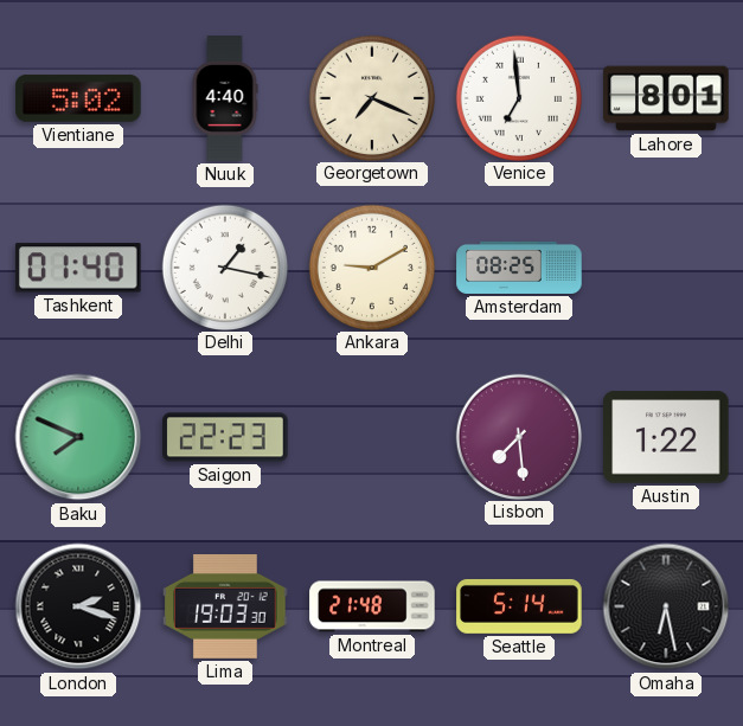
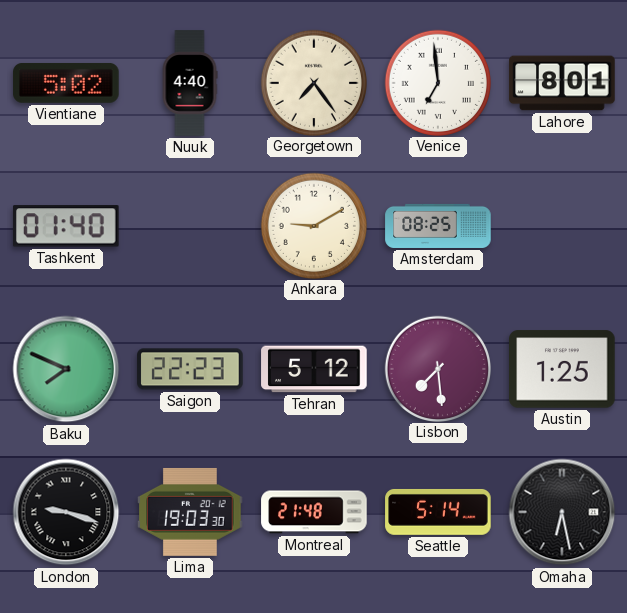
Georgetown: 7:19 -> 7:24 (313, 82)
Delhi: 1:17 -> none (224, 266)
Tehran: none -> 5:12 (314, 369)
Austin: 1:22 -> 1:25 (562, 369)
London: 2:18 -> 9:18 (66, 512)
